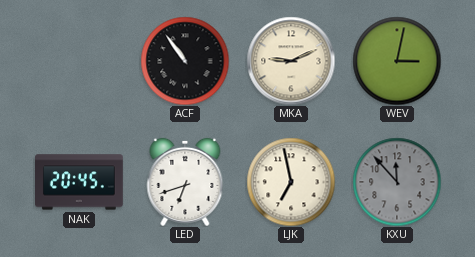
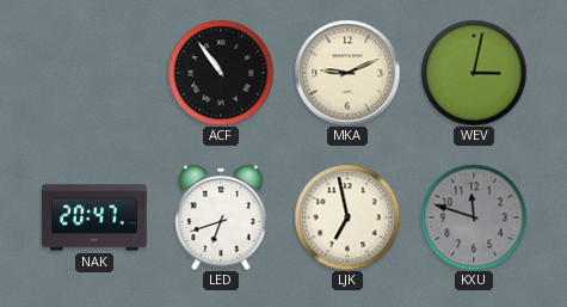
NAK: 20:45 -> 20:47 (95, 217)
KXU: 11:53 -> 11:48 (474, 217)
